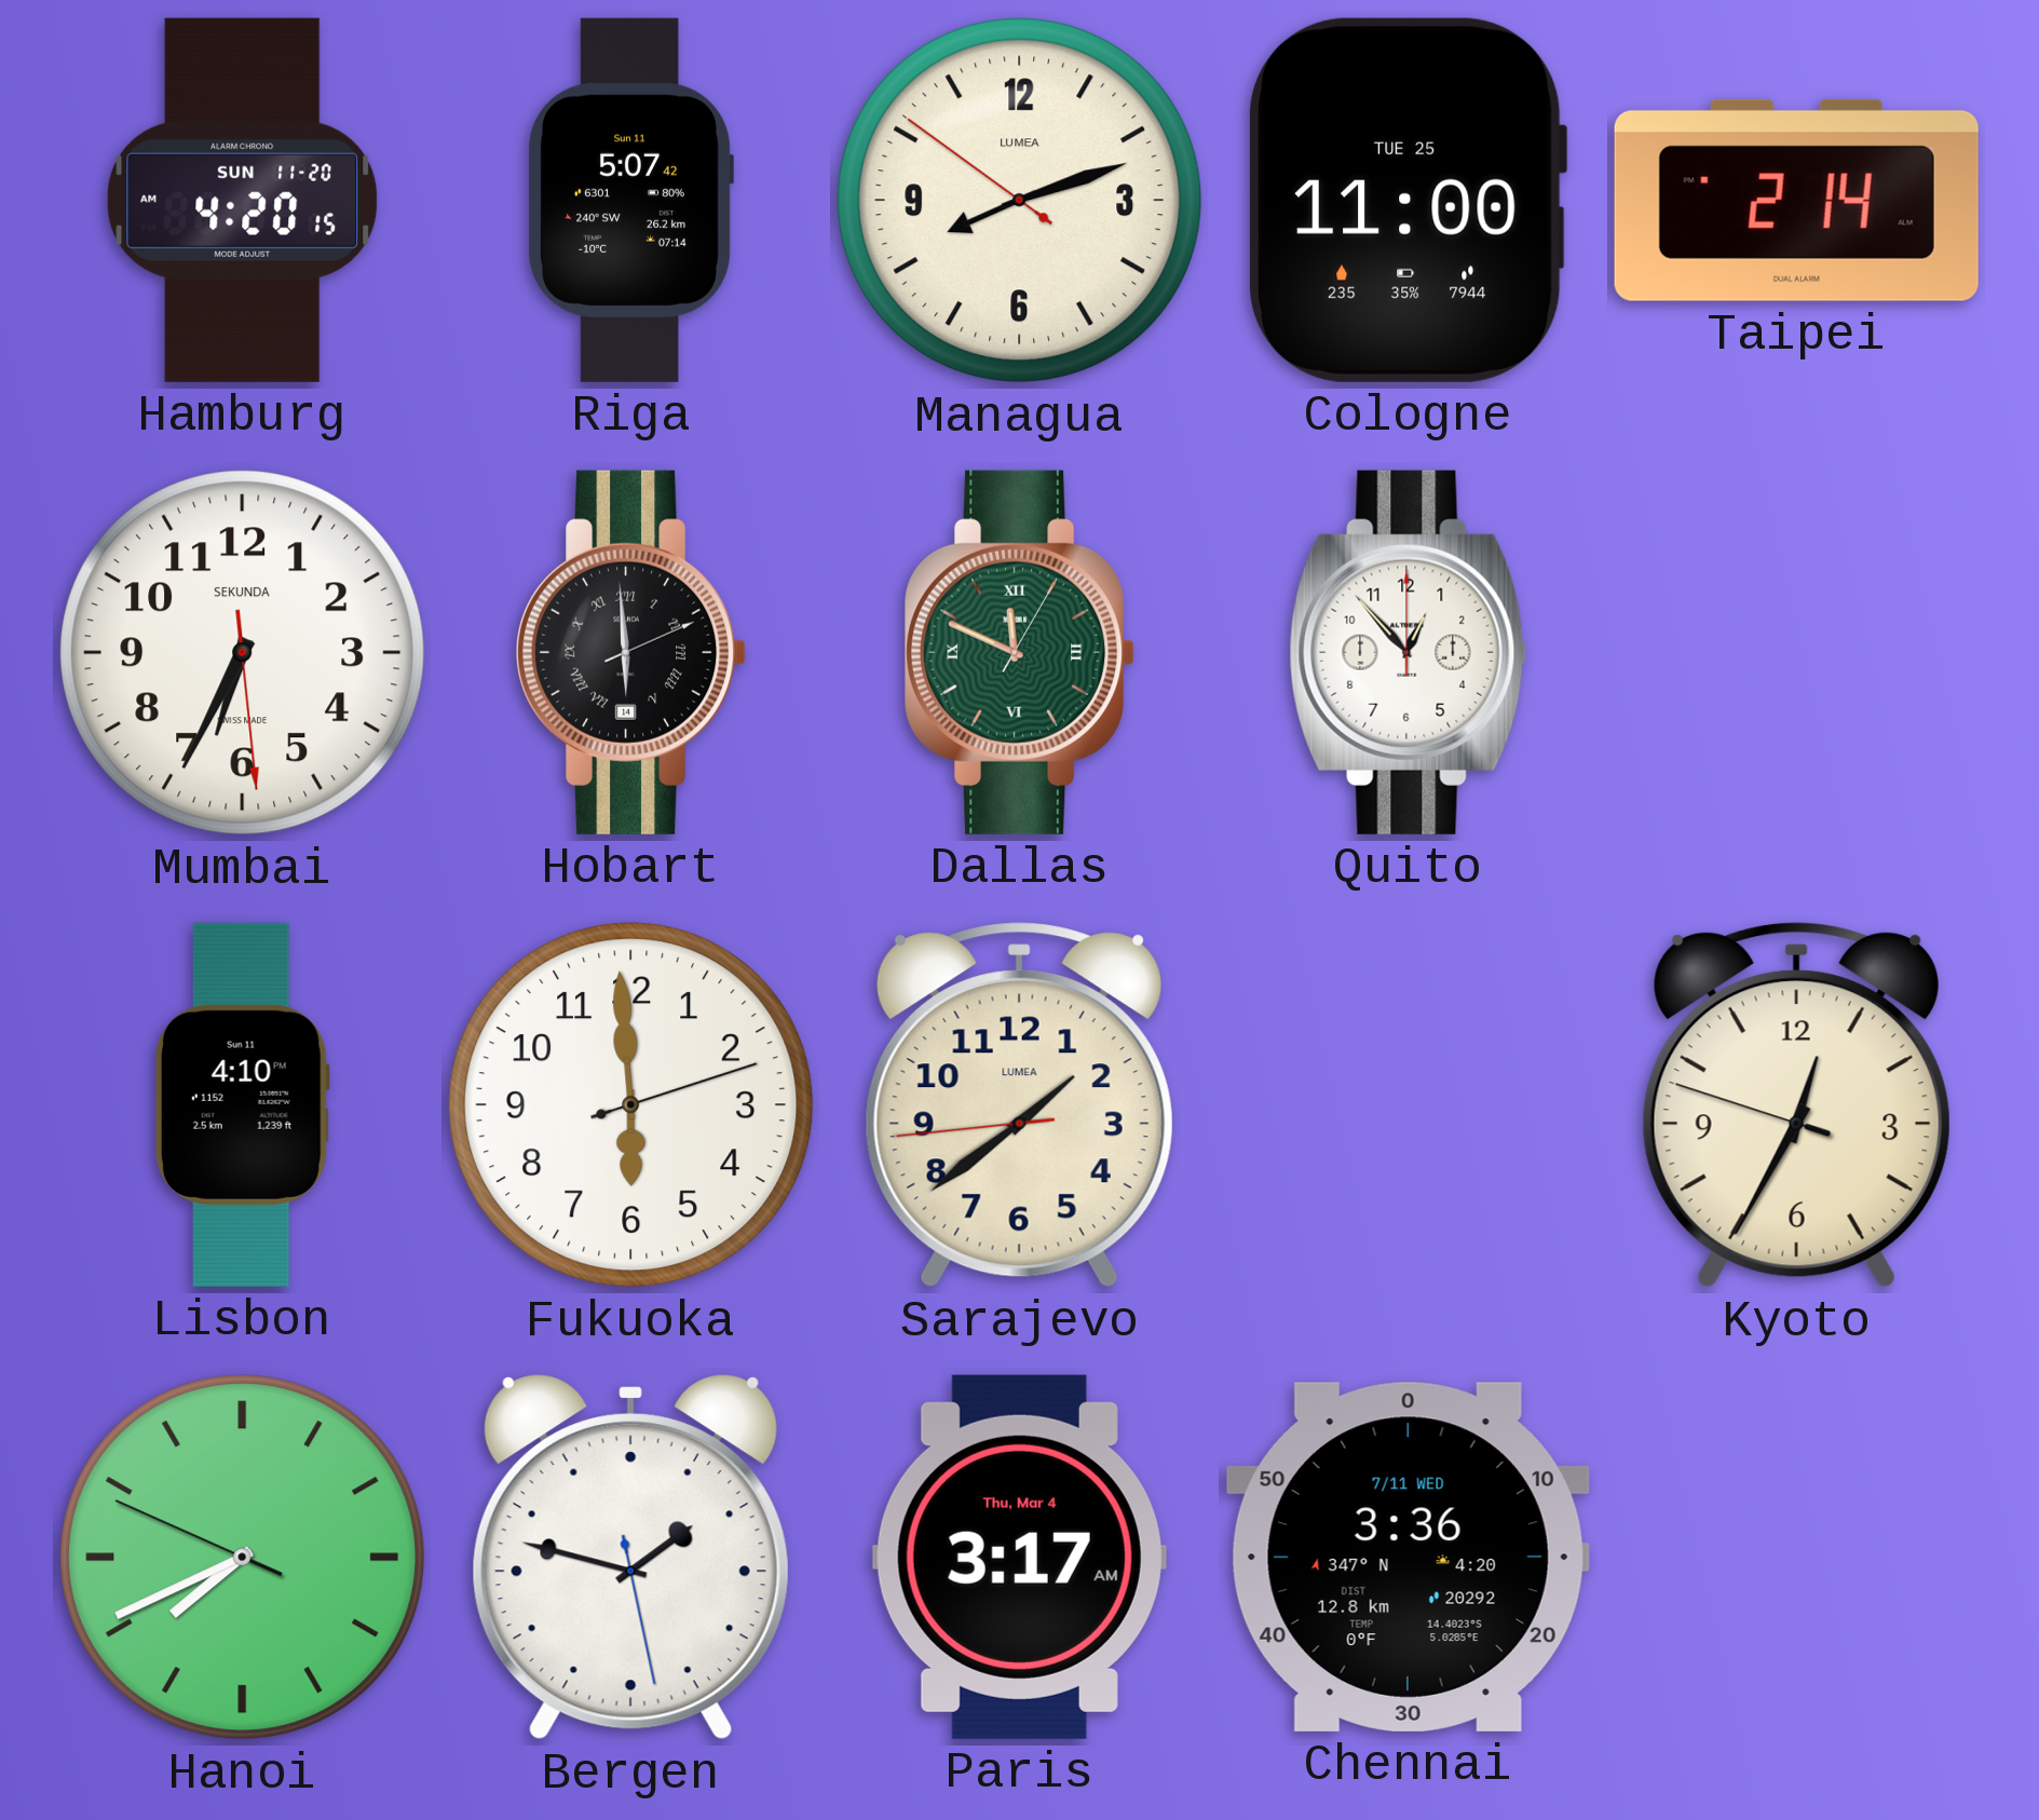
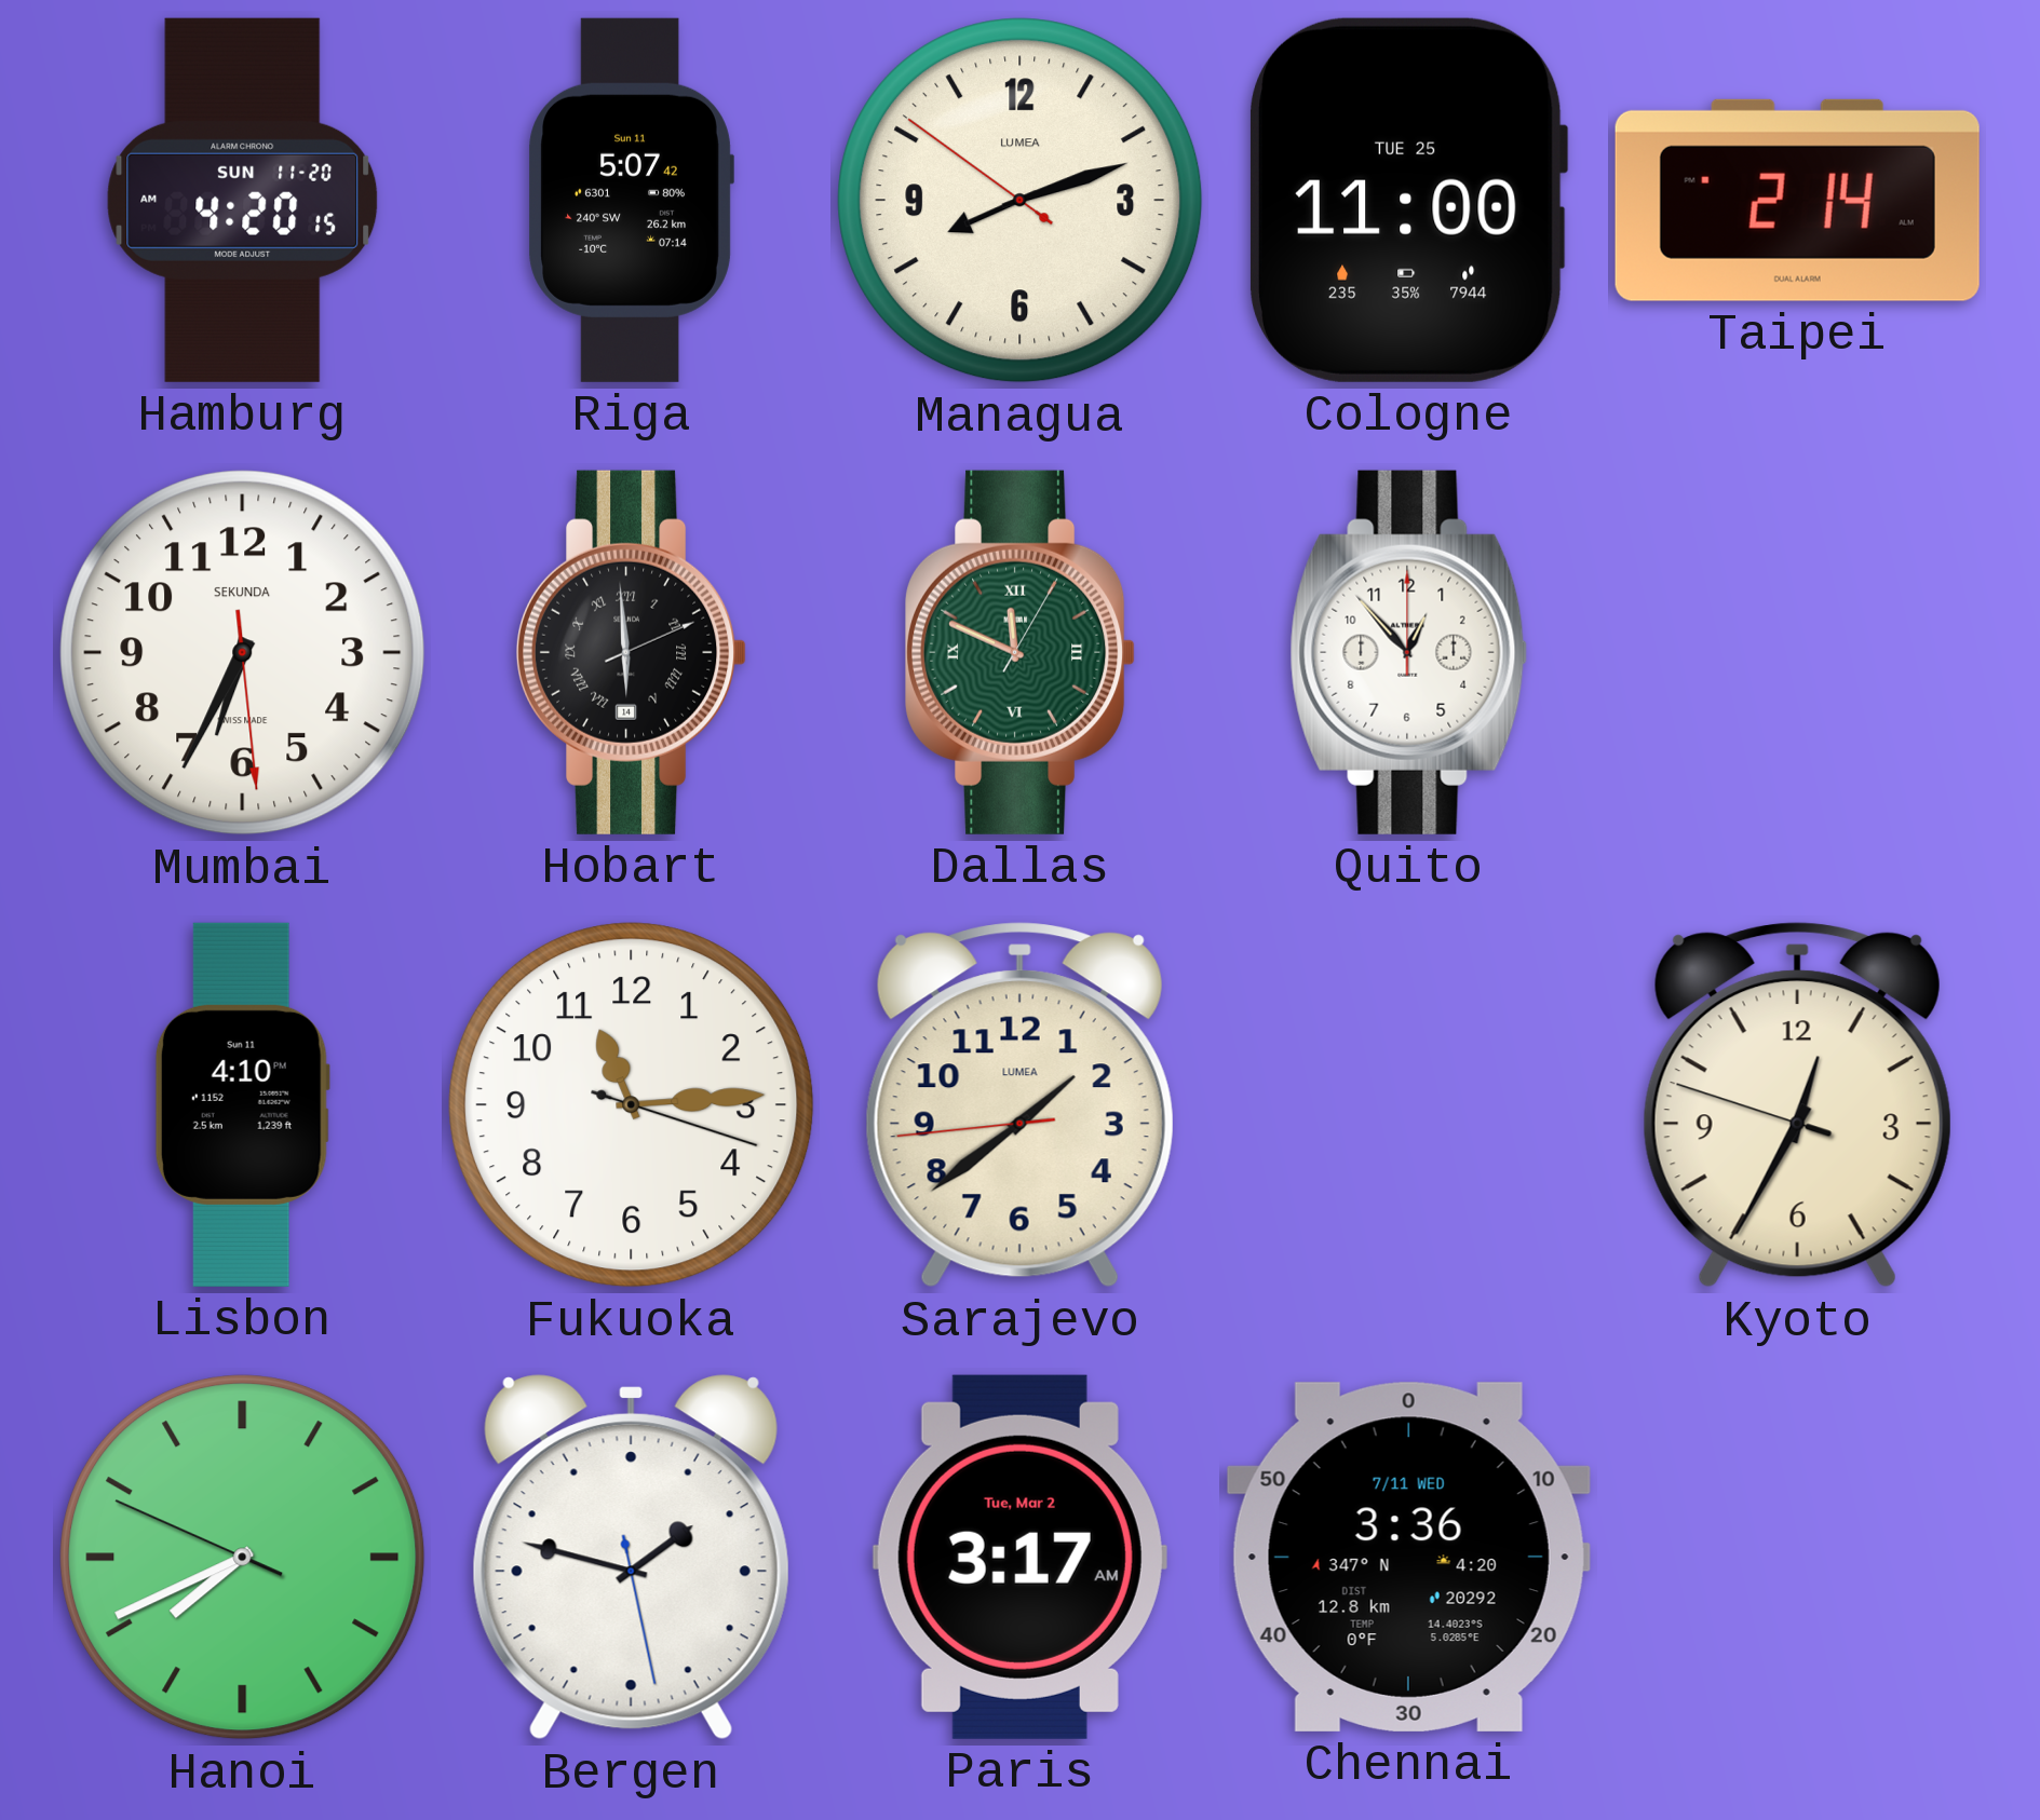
Fukuoka: 5:59 -> 11:14 (632, 1105)
Paris date: Thu, Mar 4 -> Tue, Mar 2 (1019, 1557)
